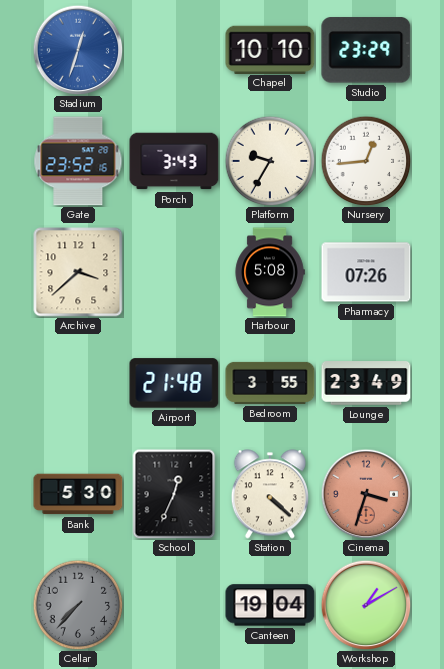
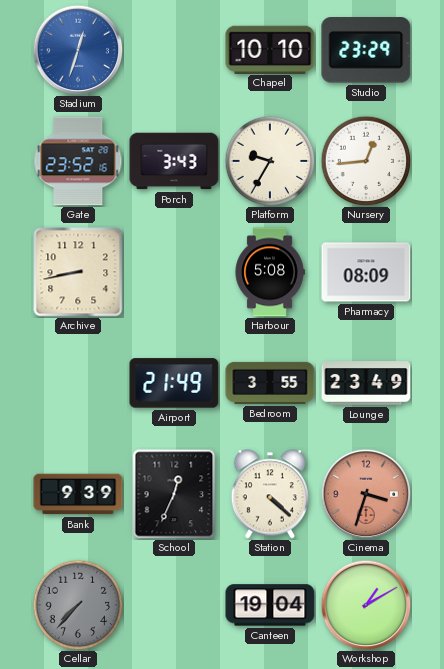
Archive: 3:38 -> 8:43 (78, 272)
Pharmacy: 07:26 -> 08:09 (366, 272)
Airport: 21:48 -> 21:49 (174, 383)
Bank: 5:30 -> 9:39 (78, 494)
